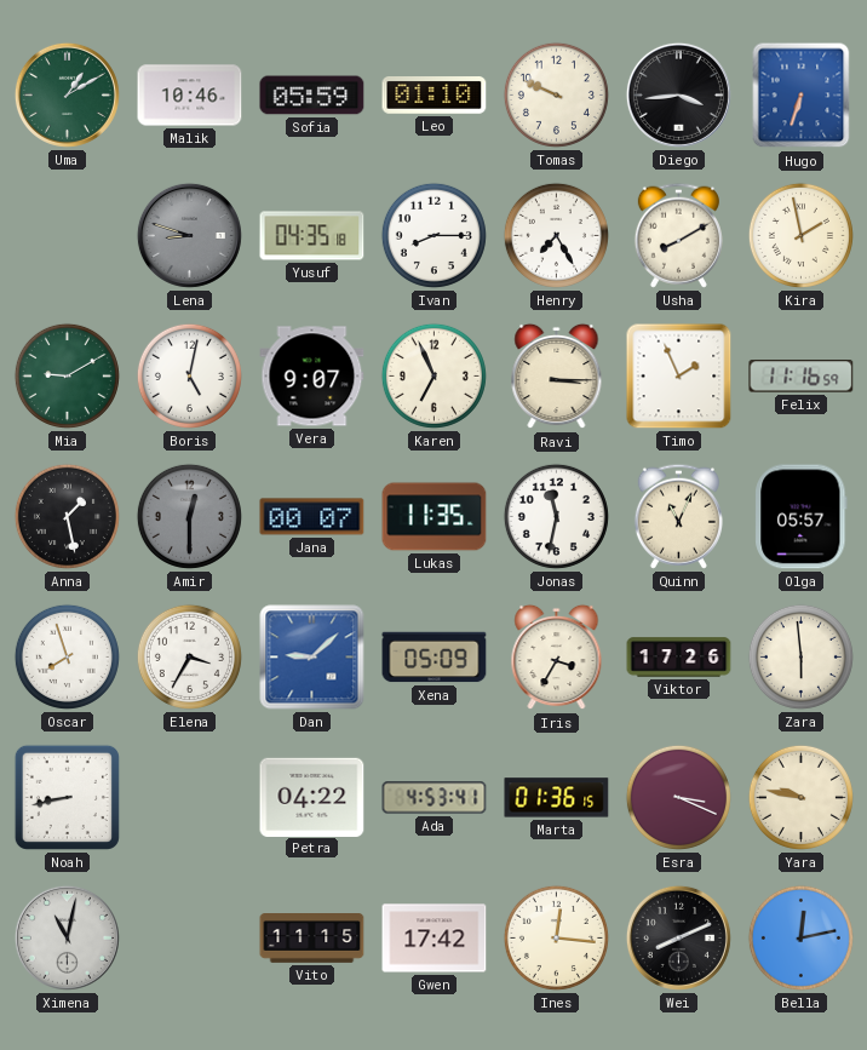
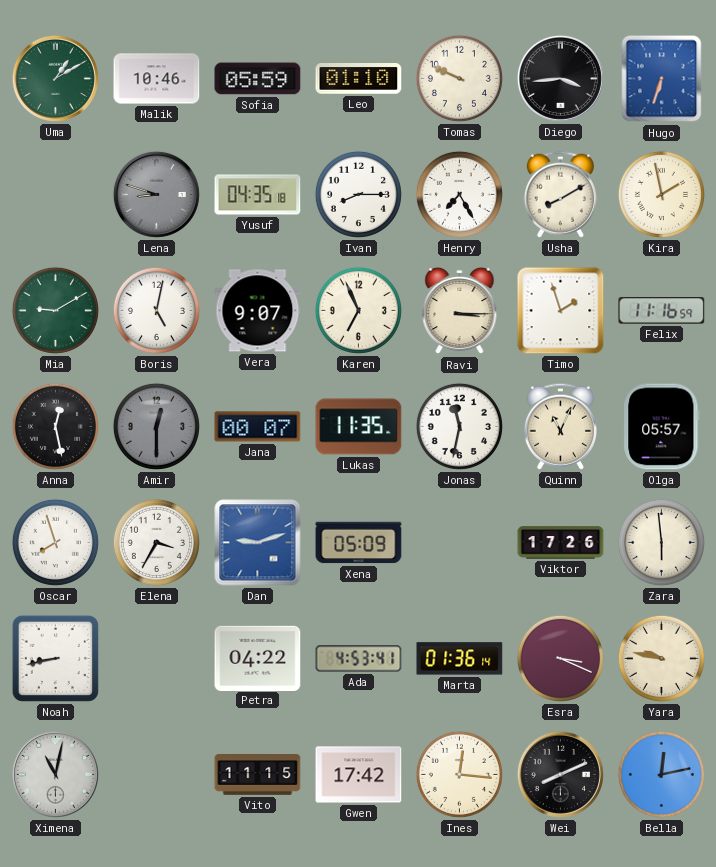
Timo: 1:56 -> 1:57 (561, 311)
Anna: 1:28 -> 12:28 (55, 426)
Dan: 9:08 -> 9:12 (258, 543)
Iris: 3:35 -> none (557, 658)
Marta: 01:36:15 -> 01:36:14 (460, 659)
